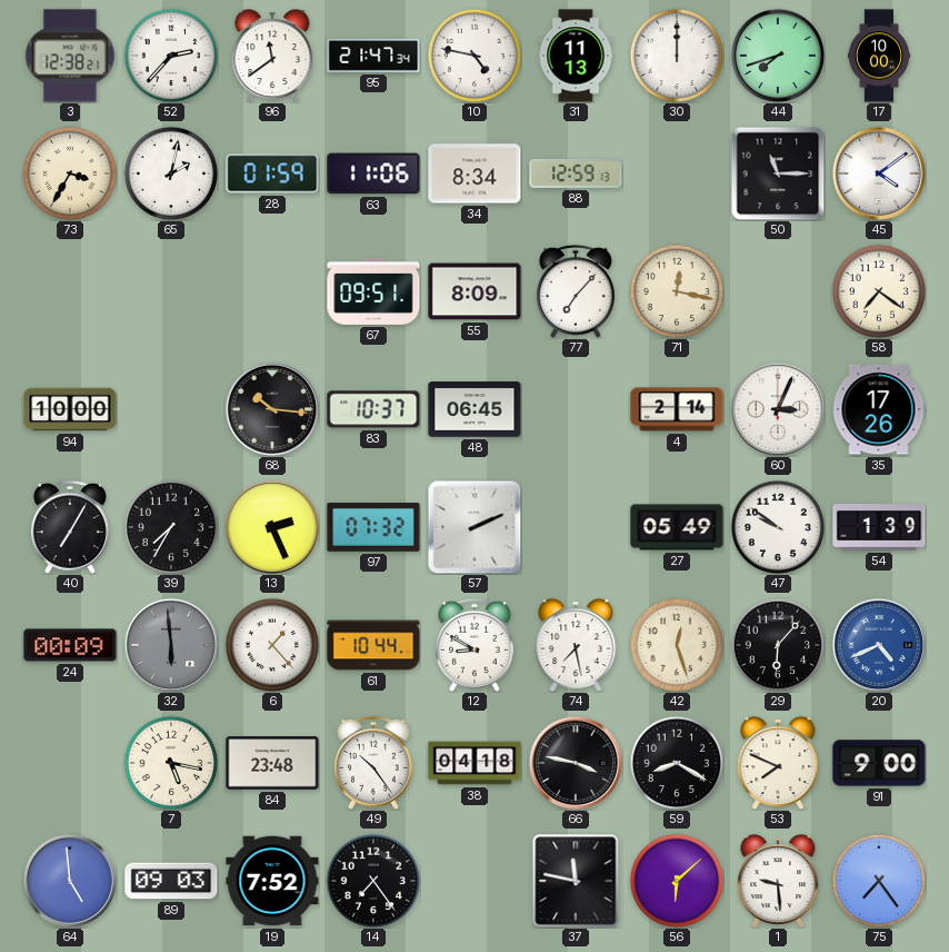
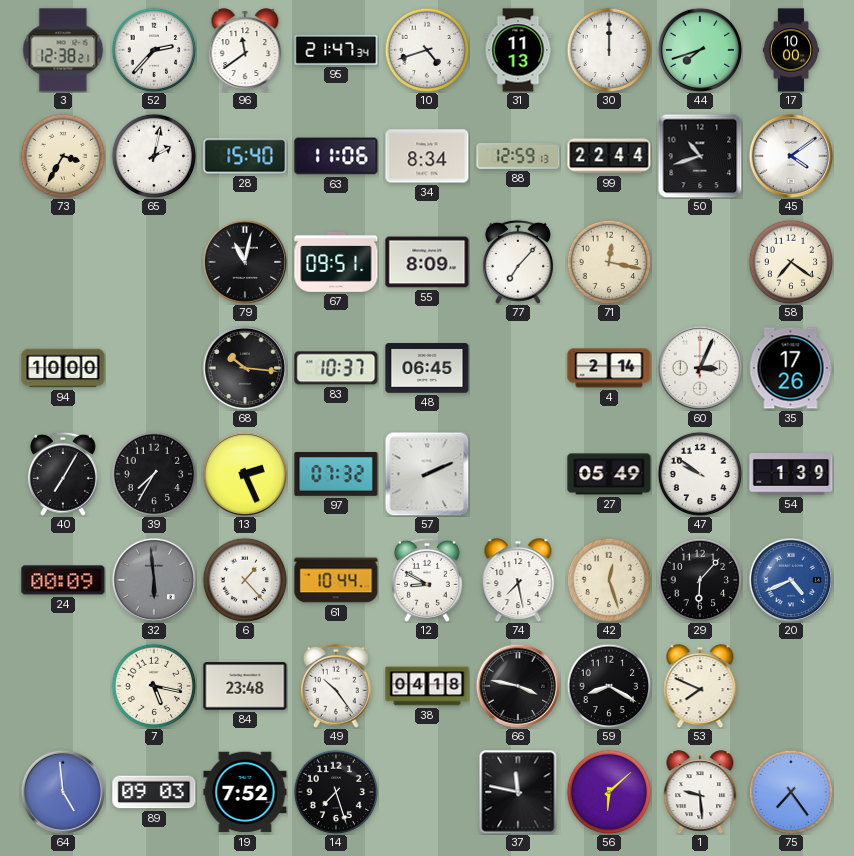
10: 4:47 -> 4:42 (427, 50)
28: 01:59 -> 15:40 (245, 156)
99: none -> 22:44 (609, 156)
50: 11:15 -> 10:42 (700, 156)
79: none -> 11:02 (244, 261)
91: 9:00 -> none (879, 763)
14: 7:24 -> 7:27 (336, 792)
